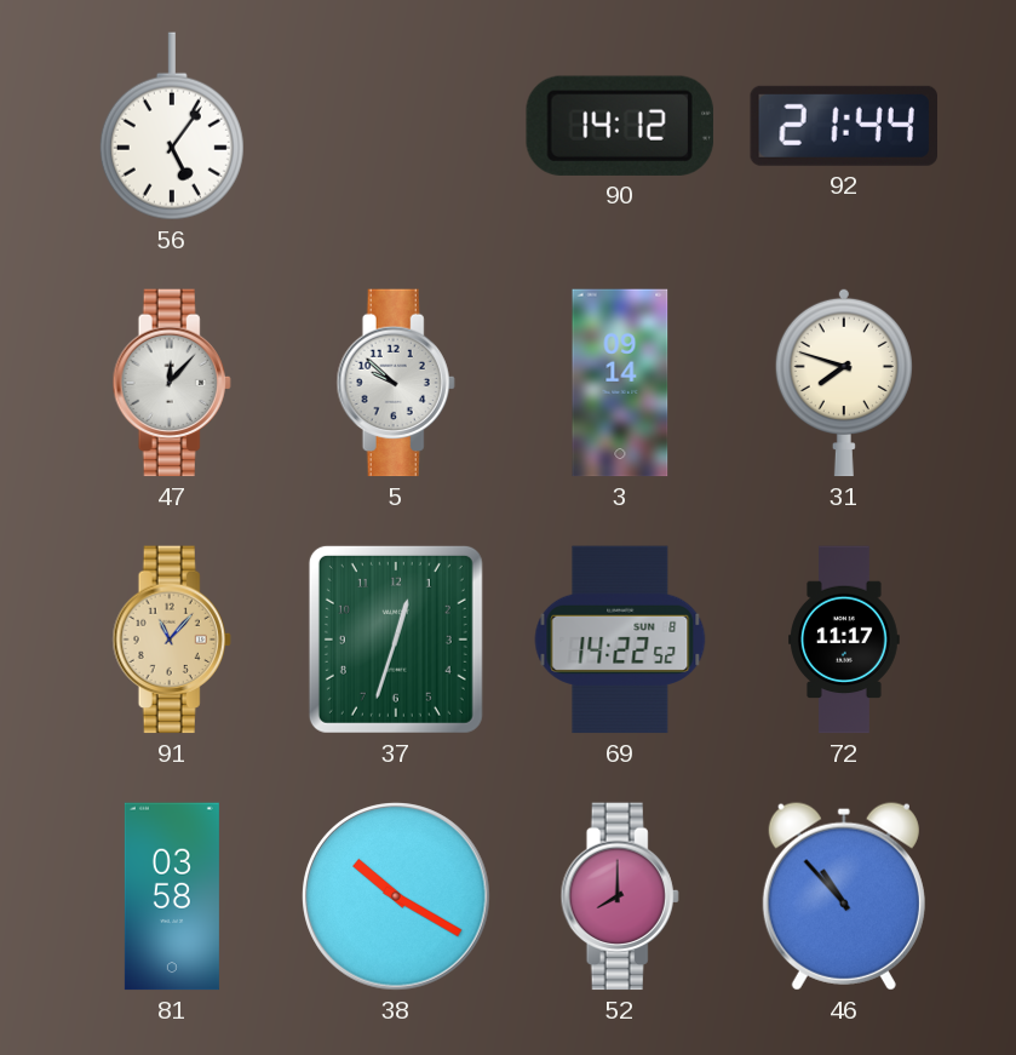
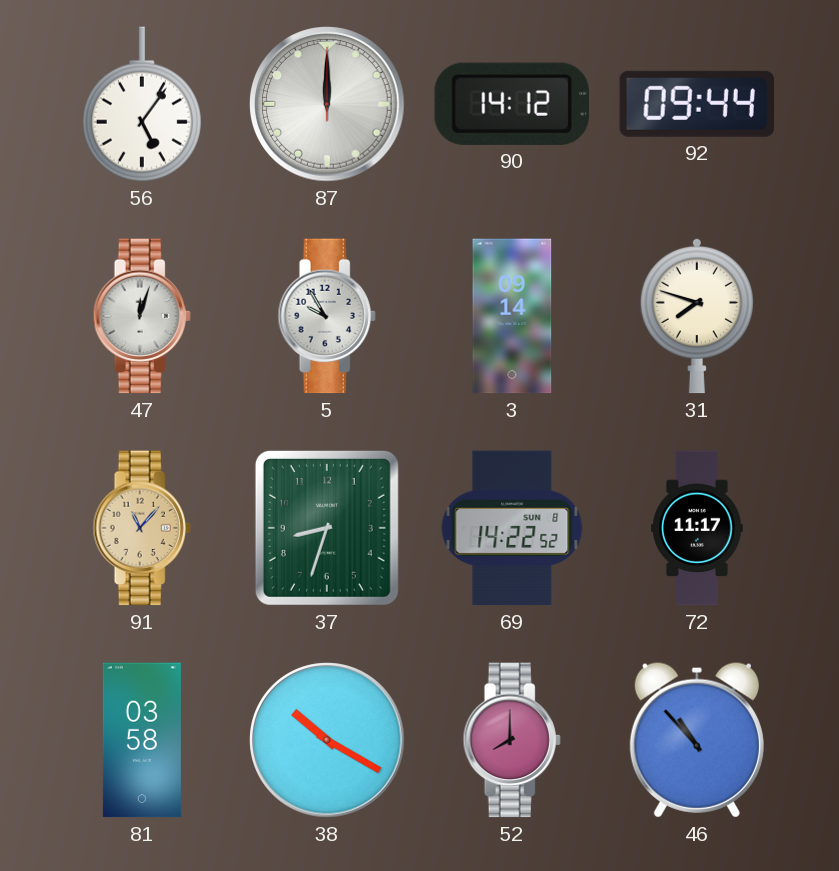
87: none -> 12:00 (327, 104)
92: 21:44 -> 09:44 (696, 104)
47: 12:07 -> 12:03 (142, 316)
5: 9:52 -> 9:55 (327, 316)
37: 12:33 -> 8:33 (327, 528)
